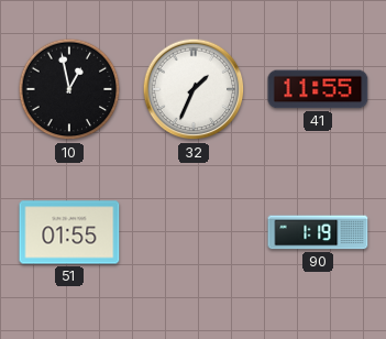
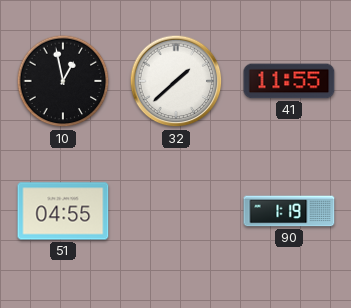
32: 1:34 -> 1:38 (176, 81)
51: 01:55 -> 04:55 (63, 211)
